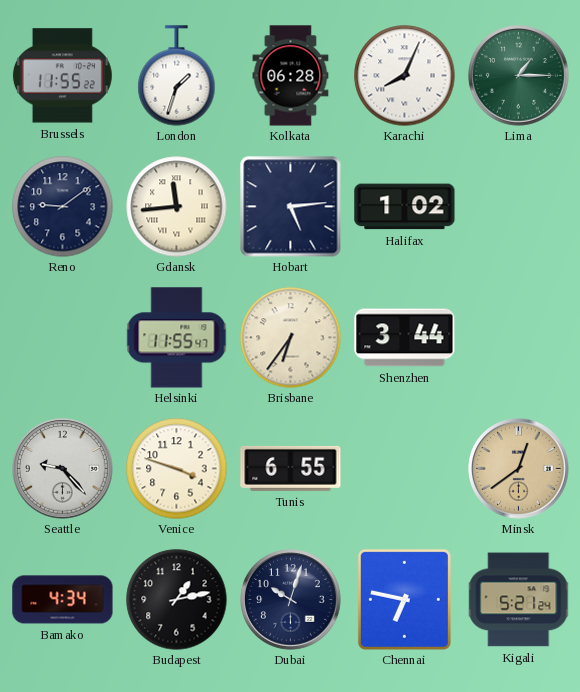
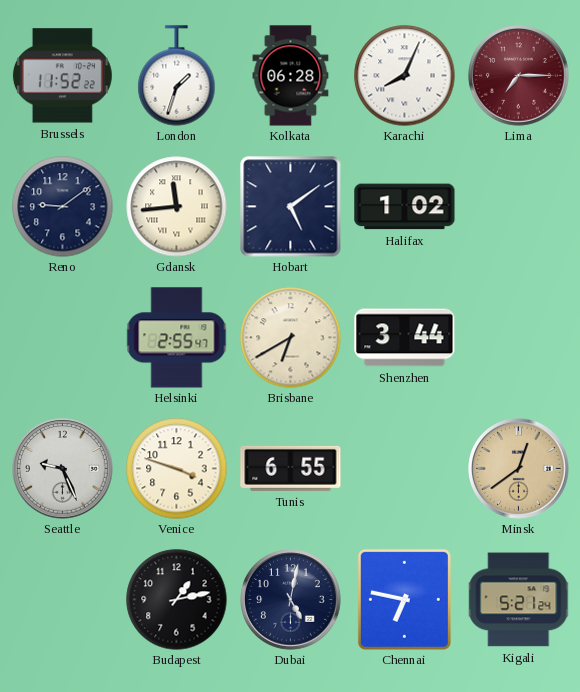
Brussels: 11:55 -> 11:52 (62, 76)
Lima: 1:15 -> 7:15 (519, 76)
Lima dial: green -> burgundy (519, 76)
Hobart: 5:14 -> 5:09 (291, 207)
Helsinki: 11:55 -> 2:55 (177, 338)
Brisbane: 6:36 -> 6:40 (291, 338)
Seattle: 9:23 -> 9:26 (63, 469)
Bamako: 4:34 -> none (63, 600)
Dubai: 10:03 -> 5:02 (291, 600)
